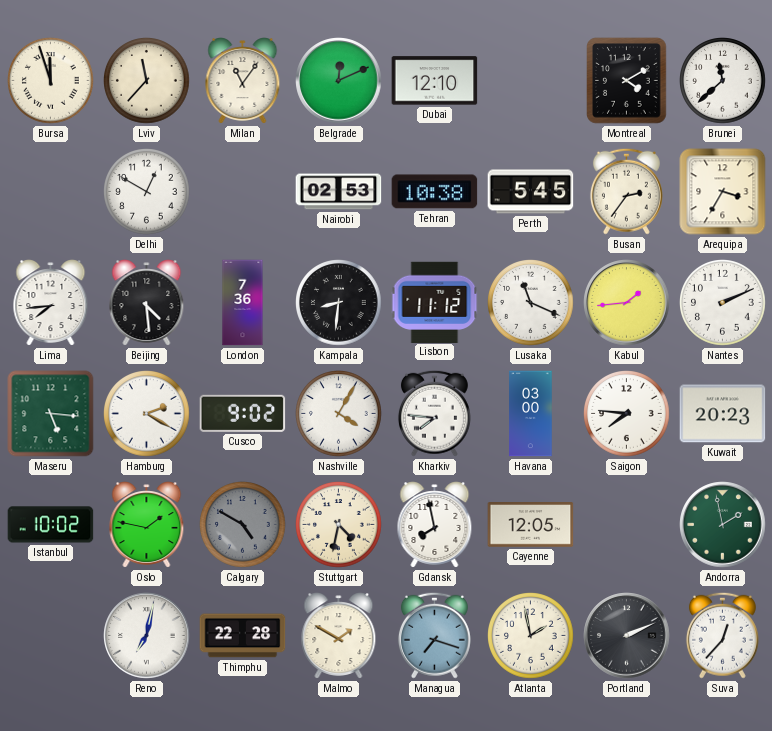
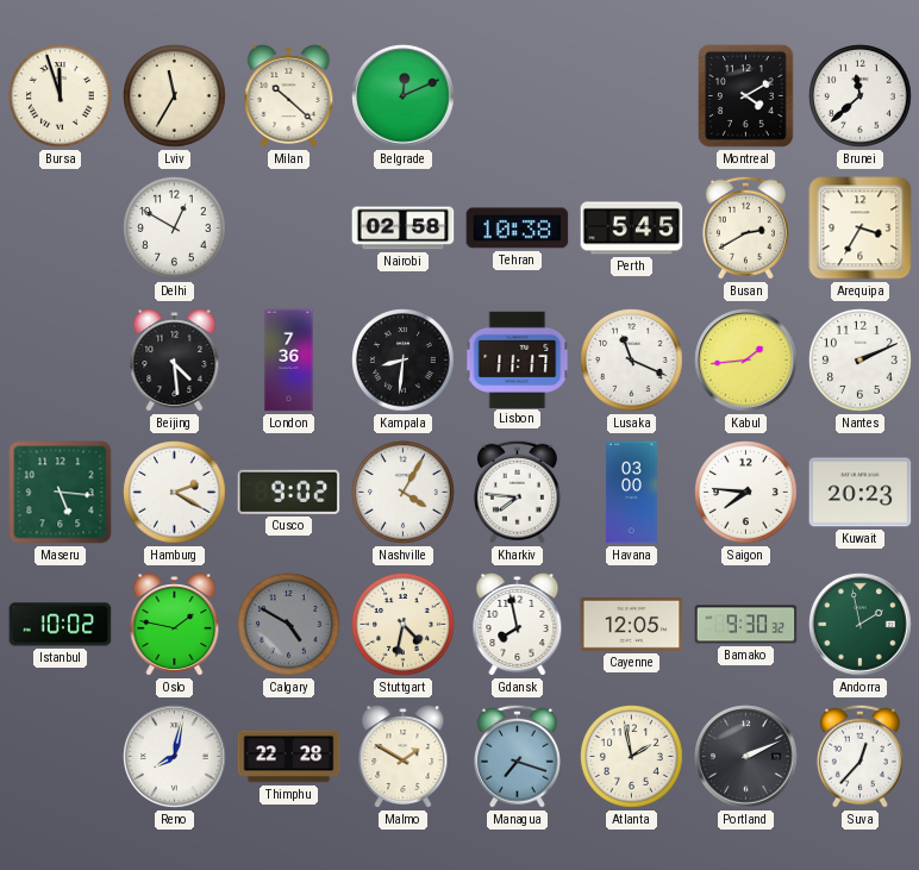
Lviv: 11:37 -> 11:35 (175, 96)
Milan: 11:06 -> 10:22 (289, 96)
Dubai: 12:10 -> none (435, 81)
Nairobi: 02:53 -> 02:58 (404, 229)
Busan: 2:36 -> 2:40 (745, 227)
Lima: 7:44 -> none (51, 303)
Lisbon: 11:12 -> 11:17 (518, 359)
Bamako: none -> 9:30 (746, 625)
Reno: 7:02 -> 8:02 (175, 757)
